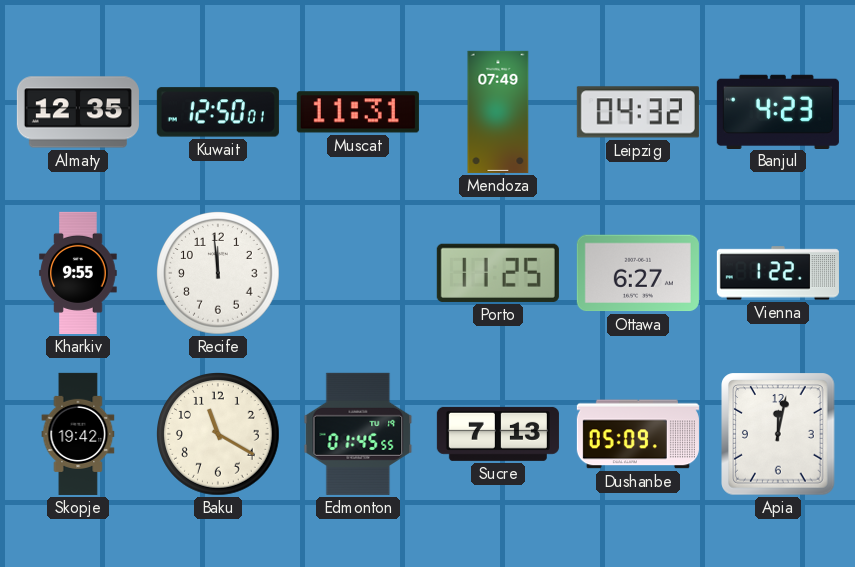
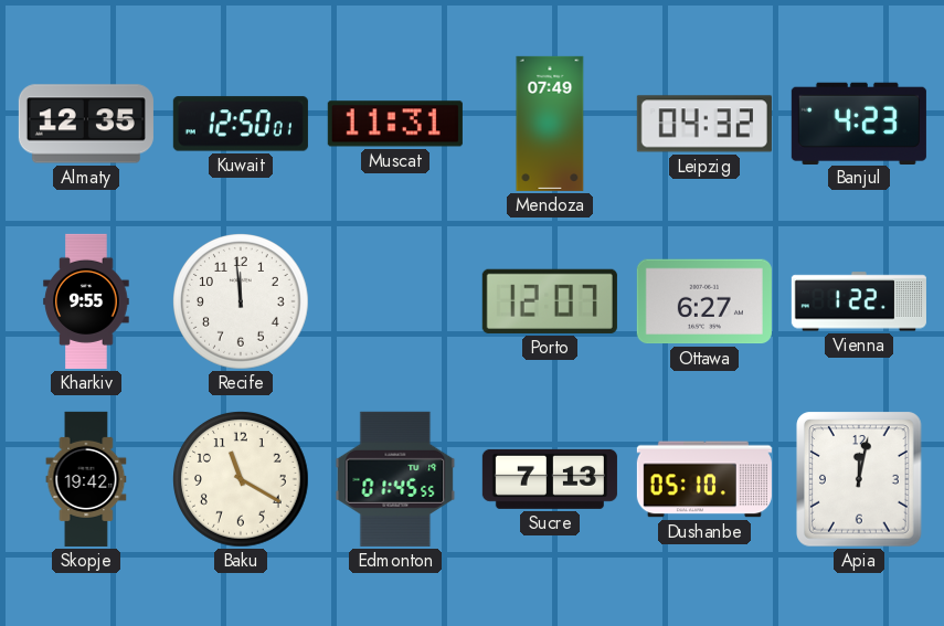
Porto: 11:25 -> 12:07 (550, 301)
Dushanbe: 05:09 -> 05:10 (704, 479)
